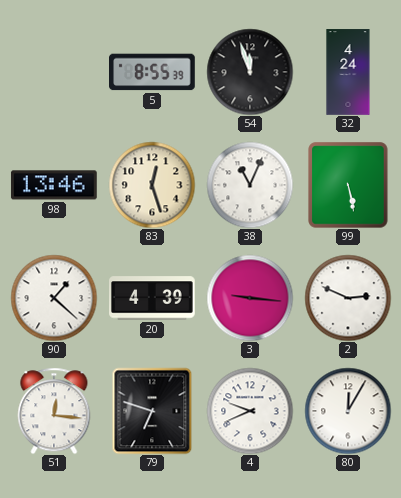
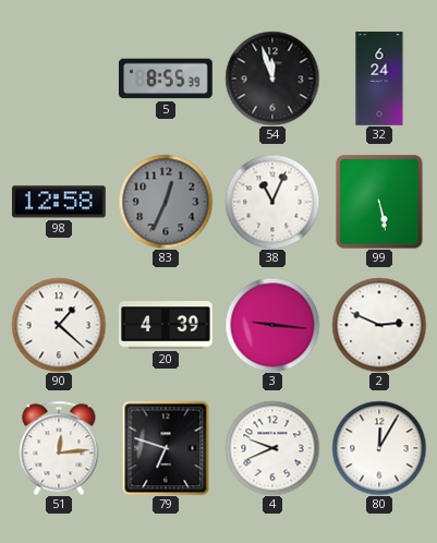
32: 4:24 -> 6:24 (379, 79)
98: 13:46 -> 12:58 (59, 202)
83: 12:27 -> 12:34 (166, 202)
83 dial: cream -> grey (166, 202)
51: 12:16 -> 12:14 (59, 448)
